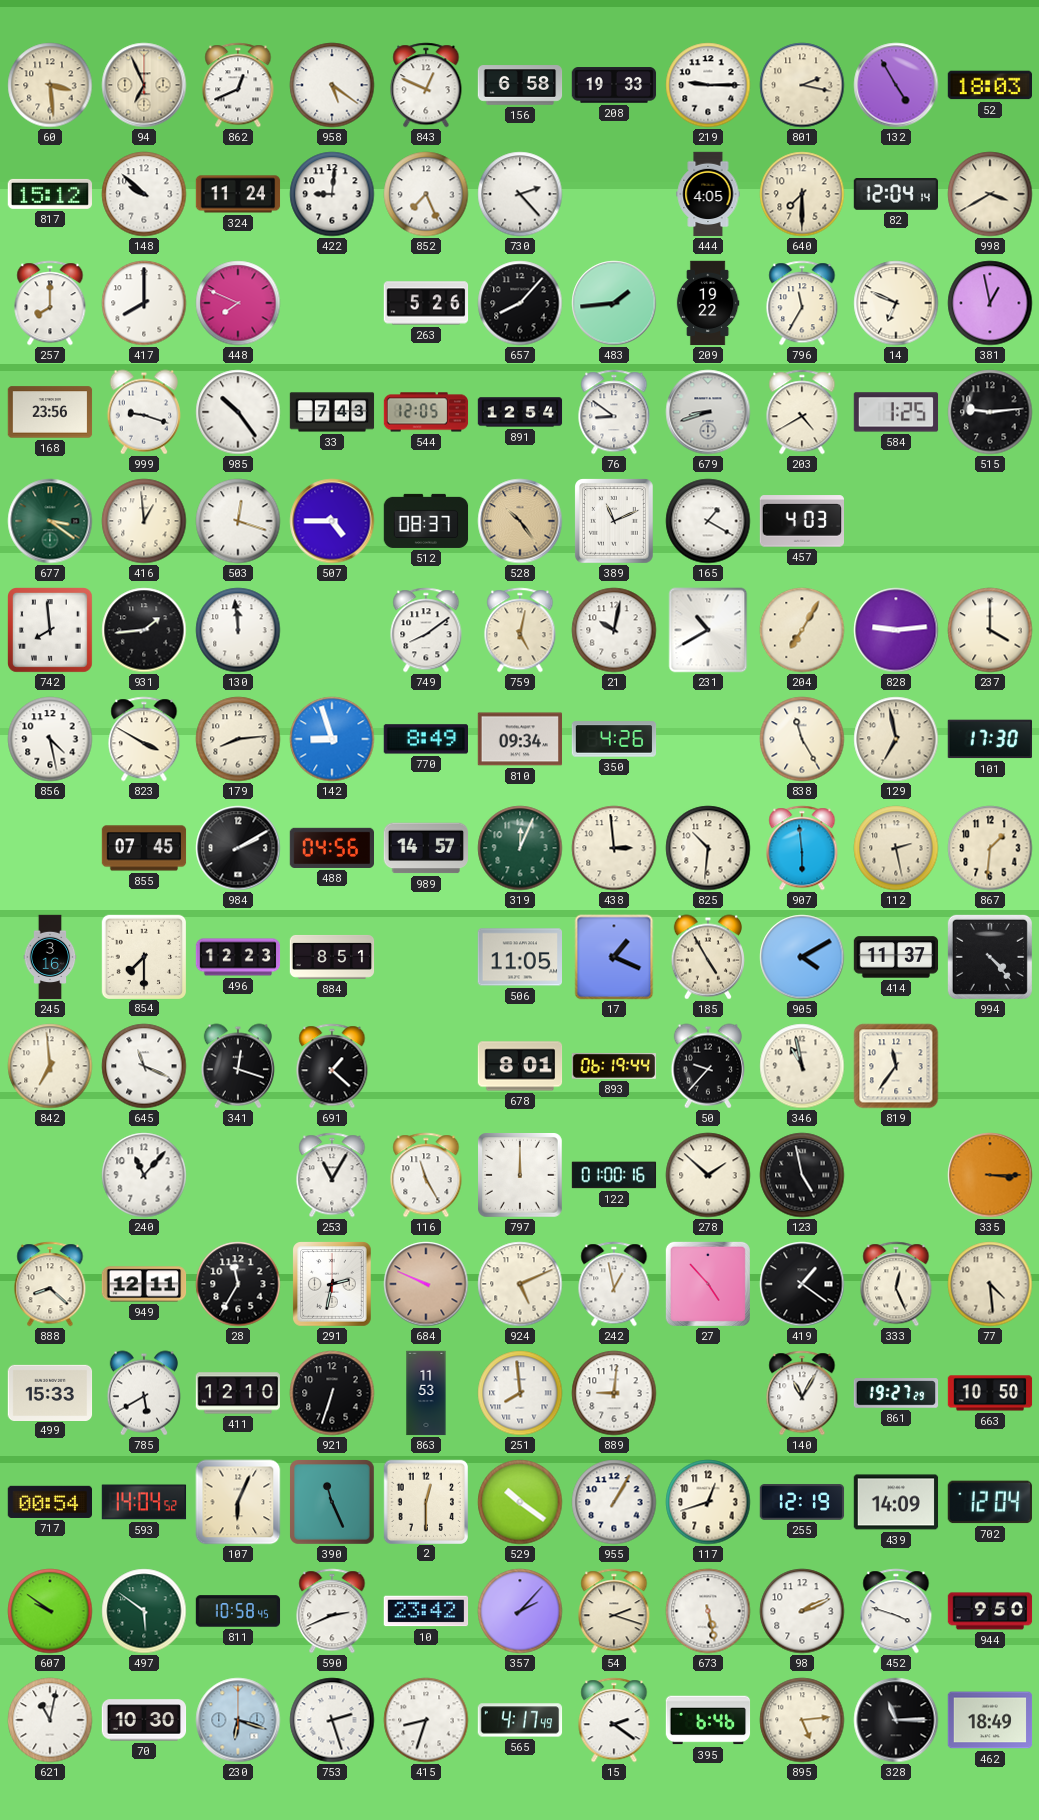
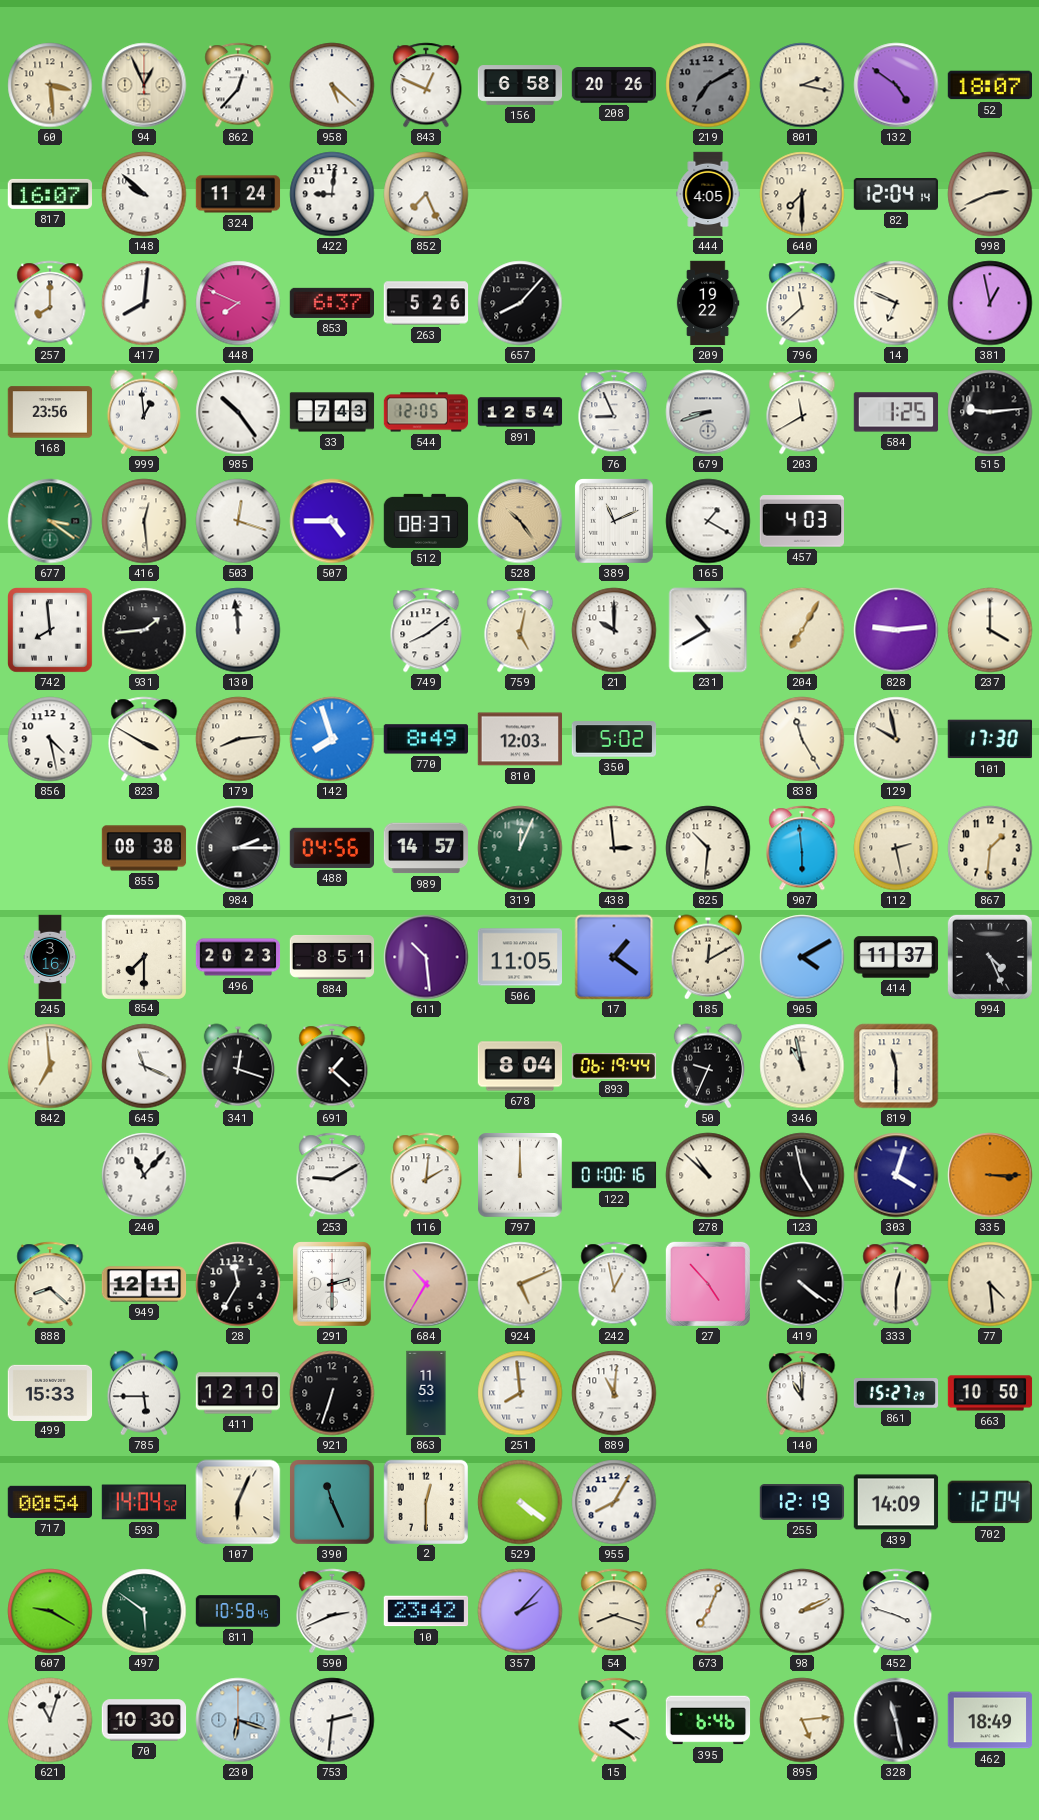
94: 6:56 -> 12:56 (144, 85)
862: 12:41 -> 12:37 (238, 85)
958: 5:21 -> 5:22 (332, 85)
208: 19:33 -> 20:26 (614, 85)
219: 9:15 -> 7:10 (708, 85)
219 dial: white -> grey (708, 85)
132: 4:55 -> 4:51 (896, 85)
52: 18:03 -> 18:07 (989, 85)
817: 15:12 -> 16:07 (49, 194)
730: 2:23 -> none (520, 194)
998: 3:40 -> 2:41 (990, 194)
417: 8:00 -> 8:01 (144, 303)
853: none -> 6:37 (331, 303)
483: 1:44 -> none (614, 303)
796: 11:35 -> 11:38 (802, 303)
999: 9:18 -> 12:59 (143, 412)
76: 8:51 -> 8:56 (614, 412)
203: 4:40 -> 11:40 (802, 412)
416: 12:59 -> 12:29 (144, 521)
21: 10:02 -> 10:00 (614, 630)
142: 8:57 -> 7:57 (332, 739)
810: 09:34 -> 12:03 (519, 739)
350: 4:26 -> 5:02 (614, 739)
129: 6:58 -> 9:58 (896, 739)
855: 07:45 -> 08:38 (144, 848)
984: 2:10 -> 2:15 (238, 848)
496: 12:23 -> 20:23 (238, 957)
611: none -> 10:29 (426, 957)
17: 1:19 -> 1:21 (614, 957)
185: 4:55 -> 12:10 (707, 957)
994: 4:23 -> 4:26 (990, 957)
678: 8:01 -> 8:04 (520, 1066)
50: 9:37 -> 9:34 (707, 1066)
819: 11:36 -> 11:30 (896, 1066)
253: 11:05 -> 9:10 (332, 1175)
116: 11:25 -> 2:01 (426, 1175)
278: 1:52 -> 10:52 (708, 1175)
303: none -> 4:03 (896, 1175)
291: 2:32 -> 2:30 (333, 1284)
684: 9:49 -> 10:35 (426, 1284)
419: 1:21 -> 4:21 (802, 1284)
333: 12:26 -> 12:30 (896, 1284)
785: 5:40 -> 5:45 (143, 1393)
889: 9:01 -> 11:01 (614, 1393)
140: 11:05 -> 11:00 (802, 1393)
861: 19:27 -> 15:27 (896, 1393)
529: 10:21 -> 4:21 (520, 1502)
955: 1:05 -> 8:05 (614, 1502)
117: 12:42 -> none (708, 1502)
607: 9:51 -> 9:20 (50, 1611)
54: 2:18 -> 8:18 (614, 1611)
673: 5:28 -> 7:04 (708, 1611)
944: 9:50 -> none (990, 1611)
621: 11:02 -> 11:03 (50, 1720)
753: 2:27 -> 2:31 (332, 1720)
415: 8:33 -> none (426, 1720)
565: 4:17 -> none (520, 1720)
328: 11:15 -> 11:28 (896, 1720)
